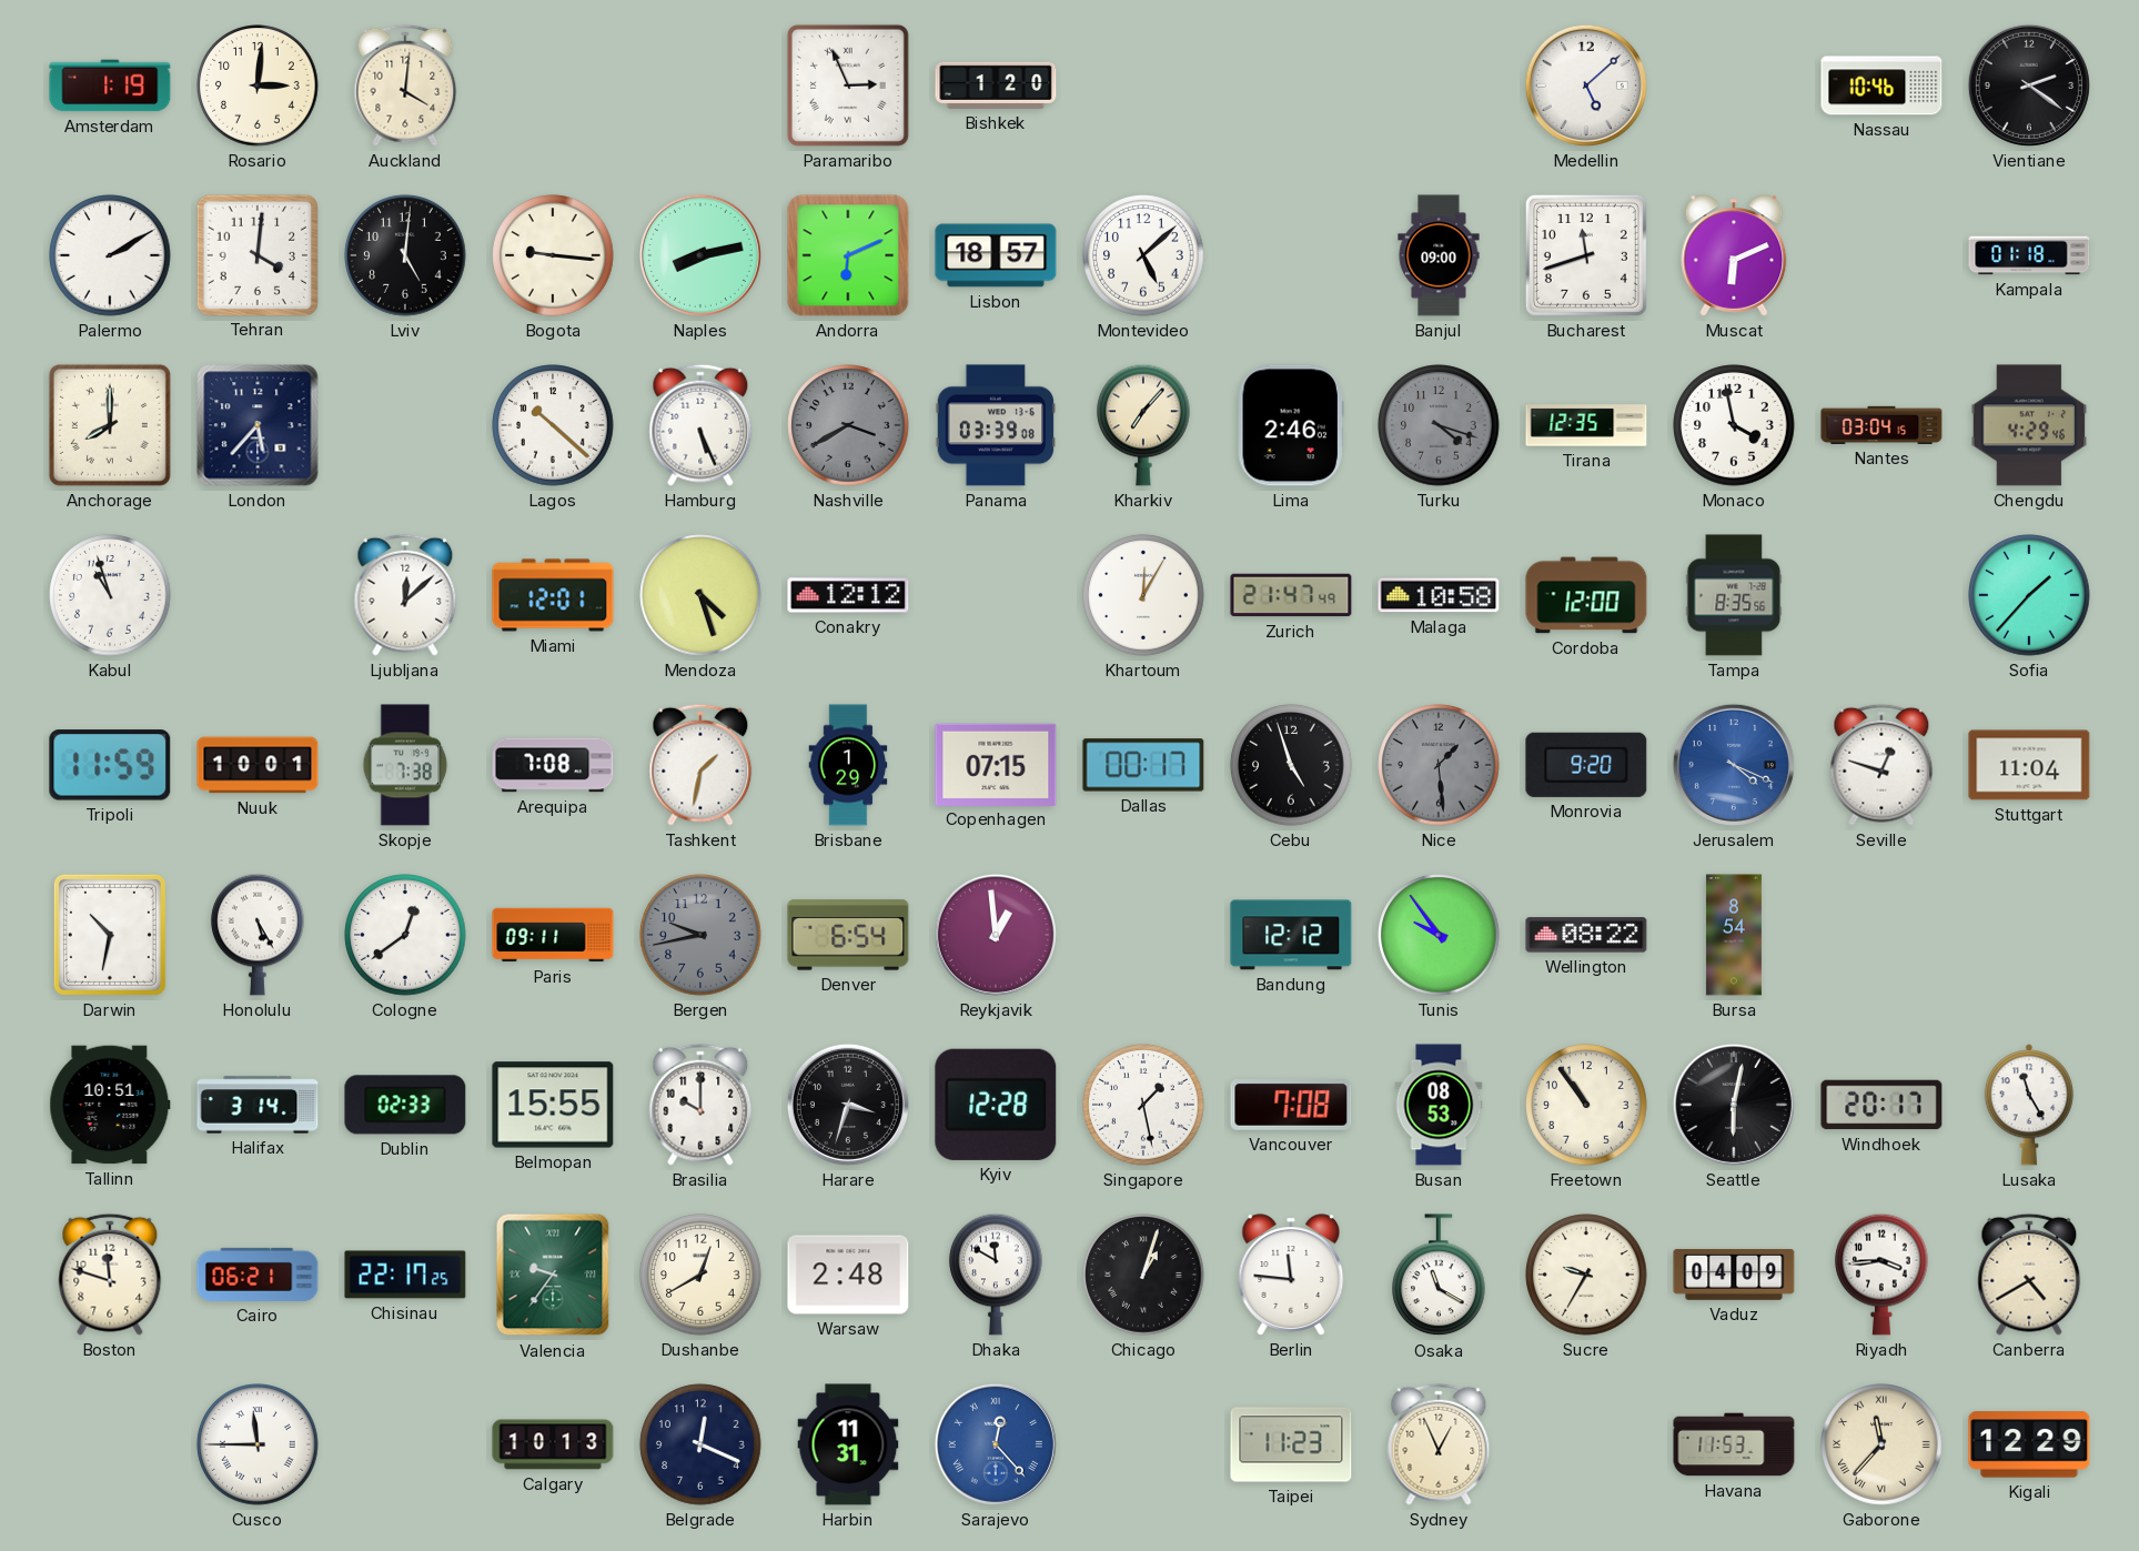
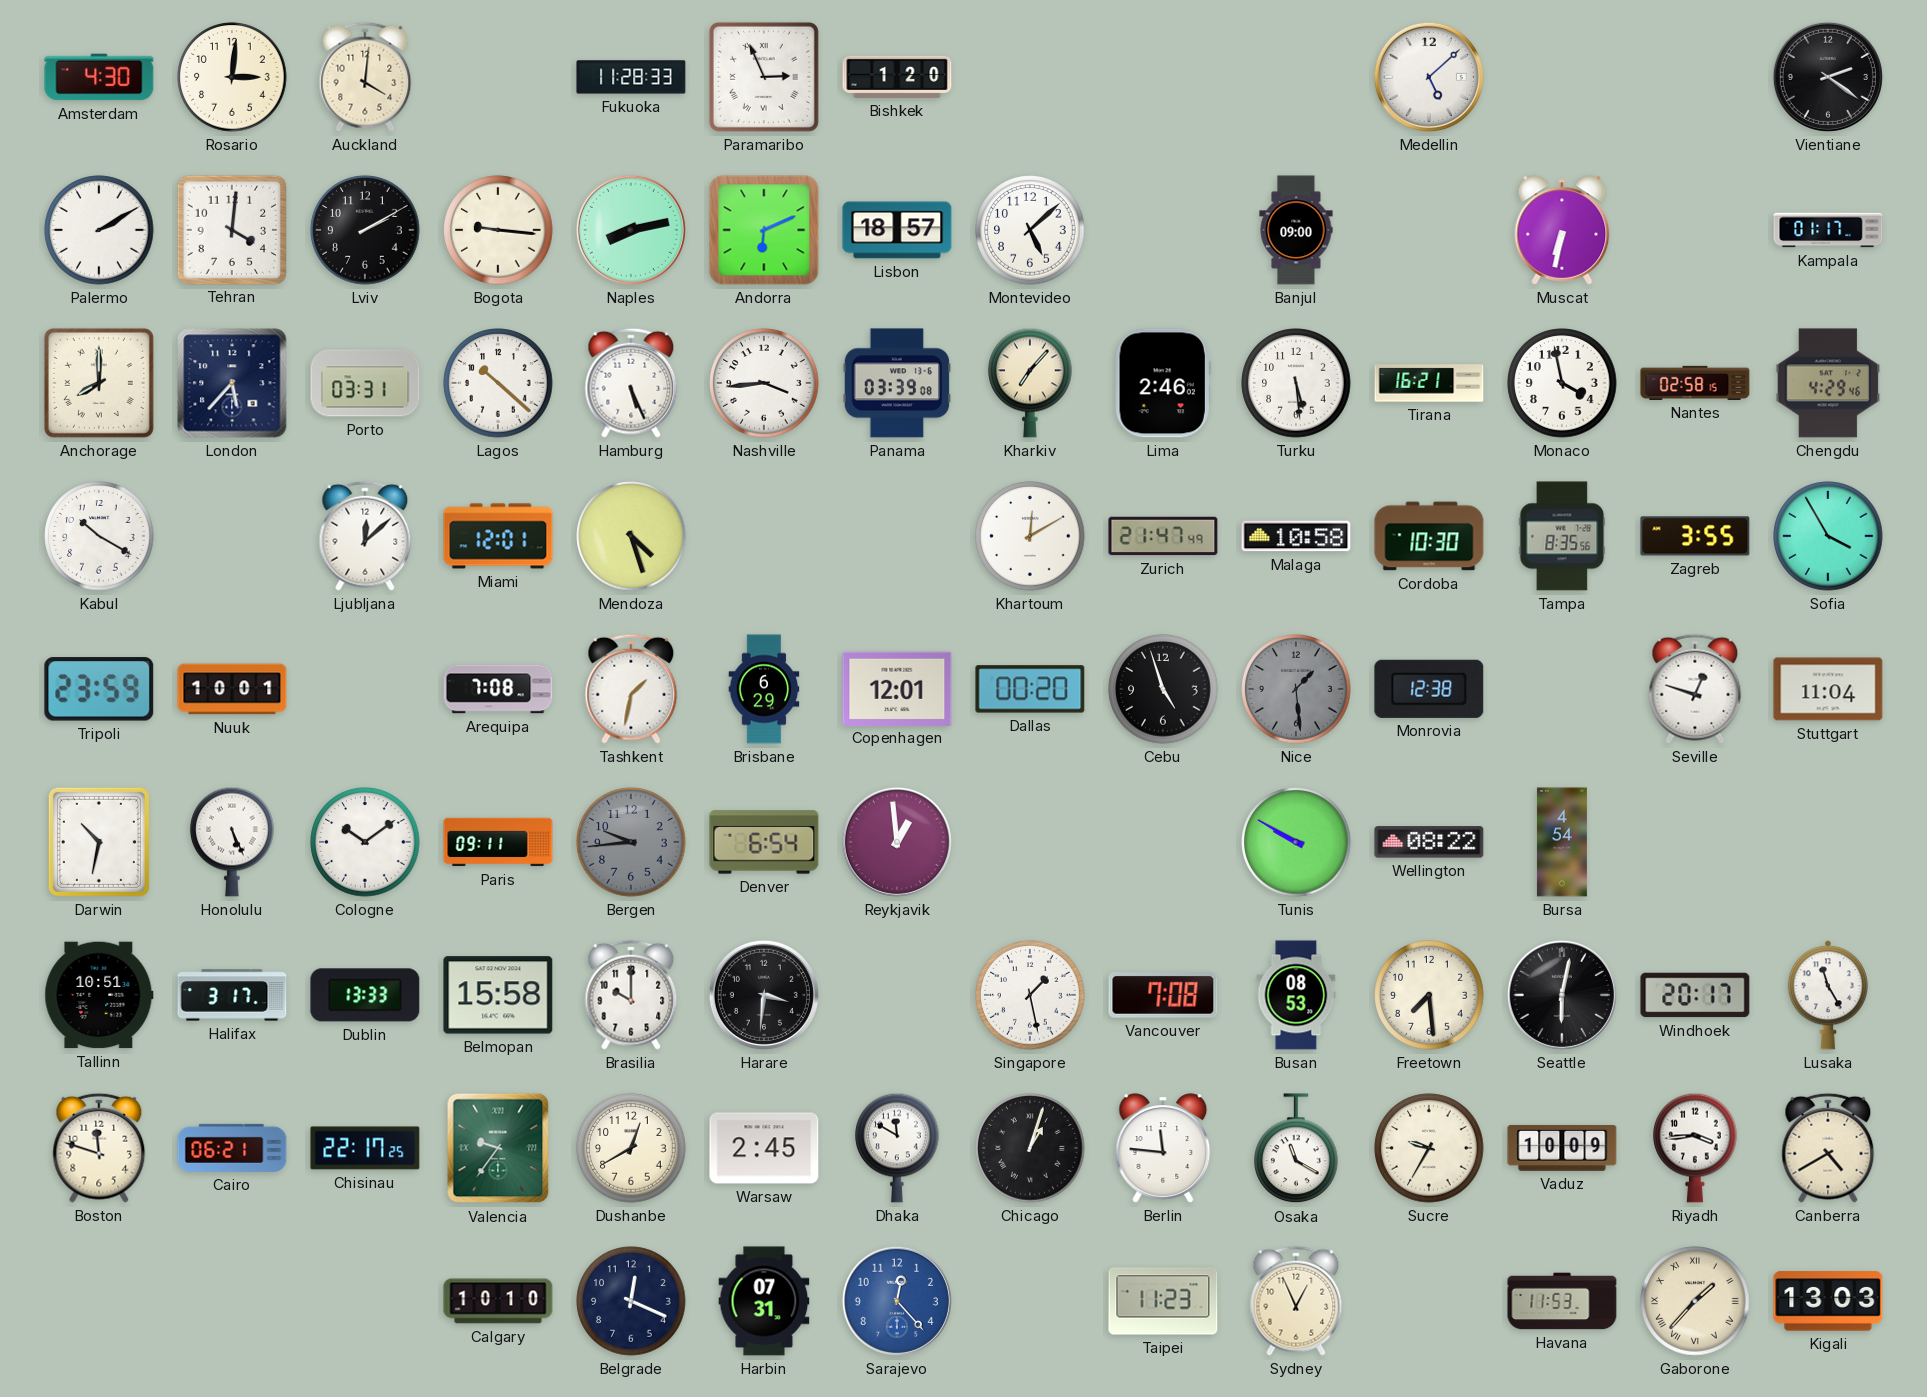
Amsterdam: 1:19 -> 4:30 (99, 77)
Fukuoka: none -> 11:28 (631, 77)
Nassau: 10:46 -> none (1881, 85)
Lviv: 5:01 -> 2:10 (365, 230)
Bucharest: 11:42 -> none (1586, 255)
Muscat: 6:11 -> 6:32 (1562, 230)
Kampala: 01:18 -> 01:17 (1828, 230)
Porto: none -> 03:31 (365, 383)
Nashville: 3:40 -> 3:44 (764, 383)
Nashville dial: grey -> white (764, 383)
Turku: 4:18 -> 5:29 (1296, 383)
Turku dial: grey -> white (1296, 383)
Tirana: 12:35 -> 16:21 (1429, 383)
Nantes: 03:04 -> 02:58 (1695, 383)
Kabul: 10:57 -> 10:20 (99, 536)
Conakry: 12:12 -> none (848, 595)
Khartoum: 12:05 -> 12:10 (1030, 536)
Cordoba: 12:00 -> 10:30 (1429, 536)
Zagreb: none -> 3:55 (1695, 536)
Sofia: 1:37 -> 3:55 (1828, 536)
Tripoli: 11:59 -> 23:59 (99, 689)
Skopje: 7:38 -> none (405, 765)
Brisbane: 1:29 -> 6:29 (764, 689)
Copenhagen: 07:15 -> 12:01 (897, 688)
Dallas: 00:17 -> 00:20 (1030, 689)
Monrovia: 9:20 -> 12:38 (1429, 689)
Jerusalem: 4:19 -> none (1734, 765)
Honolulu: 5:25 -> 5:26 (232, 842)
Cologne: 12:39 -> 10:09 (365, 842)
Bergen: 9:43 -> 9:44 (631, 842)
Bandung: 12:12 -> none (1291, 935)
Tunis: 9:54 -> 9:50 (1296, 842)
Bursa: 8:54 -> 4:54 (1562, 842)
Halifax: 3:14 -> 3:17 (232, 995)
Dublin: 02:33 -> 13:33 (365, 995)
Belmopan: 15:55 -> 15:58 (498, 995)
Harare: 3:33 -> 3:31 (764, 995)
Kyiv: 12:28 -> none (996, 1105)
Freetown: 10:54 -> 7:29 (1429, 995)
Warsaw: 2:48 -> 2:45 (764, 1148)
Vaduz: 04:09 -> 10:09 (1562, 1148)
Cusco: 11:45 -> none (258, 1444)
Calgary: 10:13 -> 10:10 (498, 1301)
Harbin: 11:31 -> 07:31 (764, 1301)
Sarajevo numerals: Roman -> Arabic (897, 1301)
Gaborone: 11:37 -> 1:37 (1695, 1301)
Kigali: 12:29 -> 13:03 (1828, 1301)
